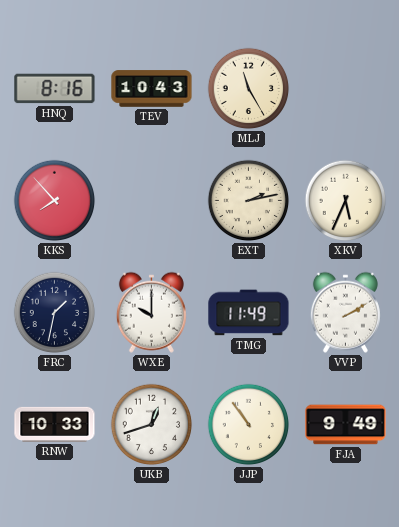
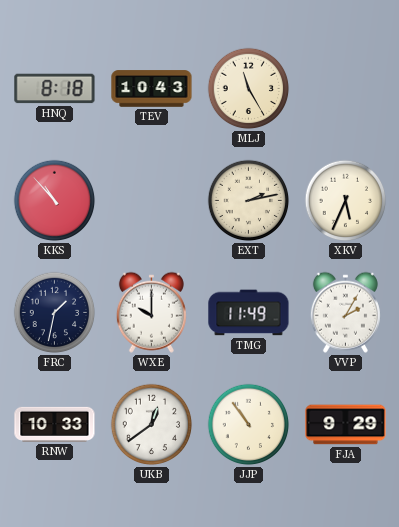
HNQ: 8:16 -> 8:18 (55, 89)
KKS: 7:53 -> 10:53 (55, 201)
VVP: 2:10 -> 2:05 (345, 312)
UKB: 12:42 -> 12:39 (152, 425)
FJA: 9:49 -> 9:29 (346, 425)
